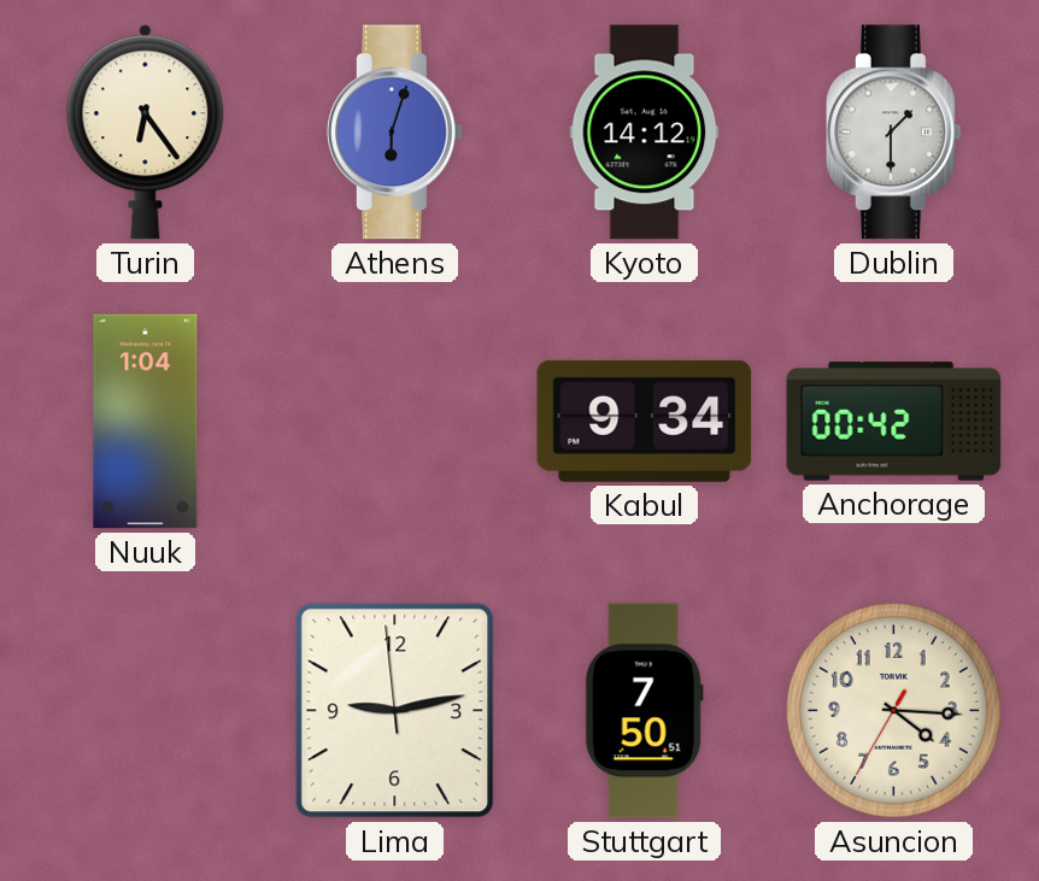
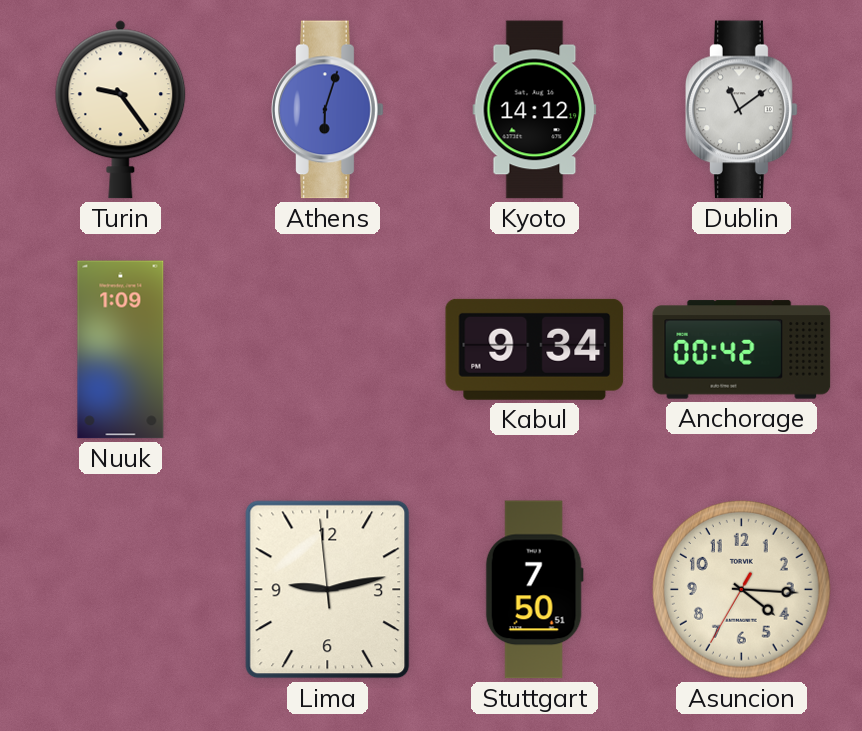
Turin: 6:24 -> 9:24 (121, 110)
Dublin: 1:30 -> 11:09 (742, 110)
Nuuk: 1:04 -> 1:09 (121, 350)
